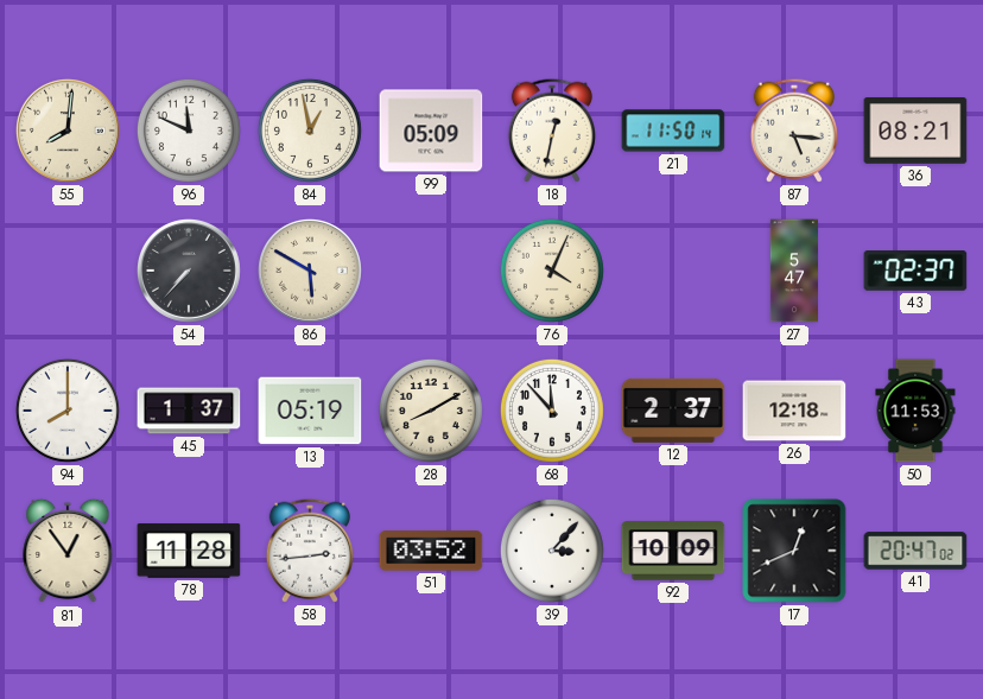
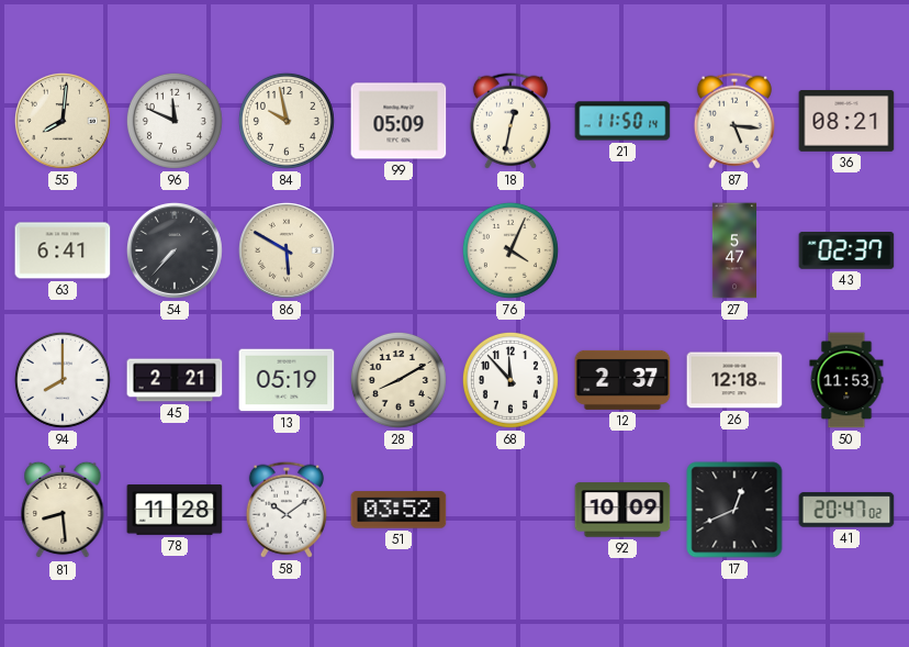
84: 12:58 -> 9:58 (287, 121)
63: none -> 6:41 (63, 250)
45: 1:37 -> 2:21 (175, 380)
81: 12:54 -> 8:29 (63, 510)
58: 2:44 -> 10:09 (287, 510)
39: 3:07 -> none (552, 551)
